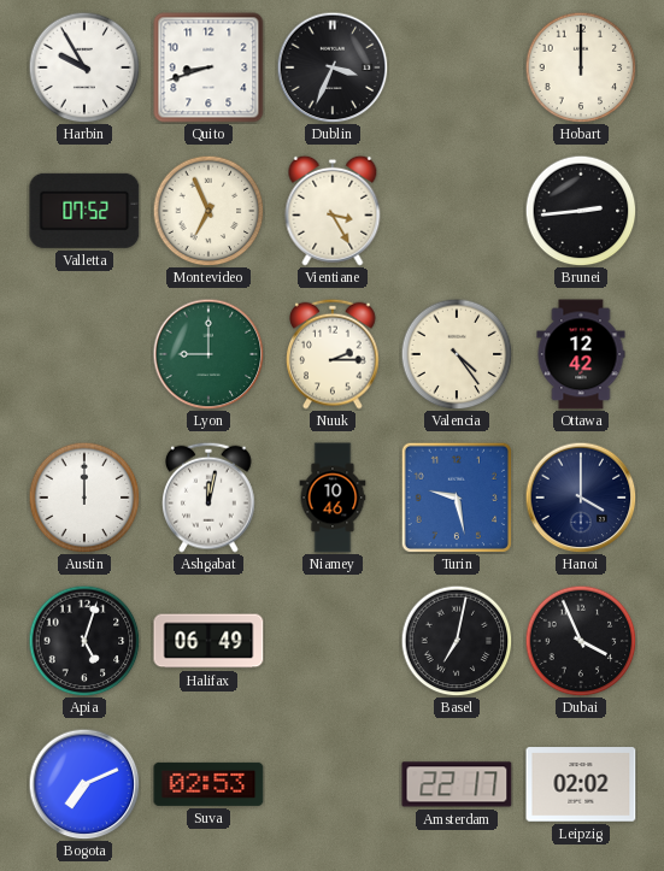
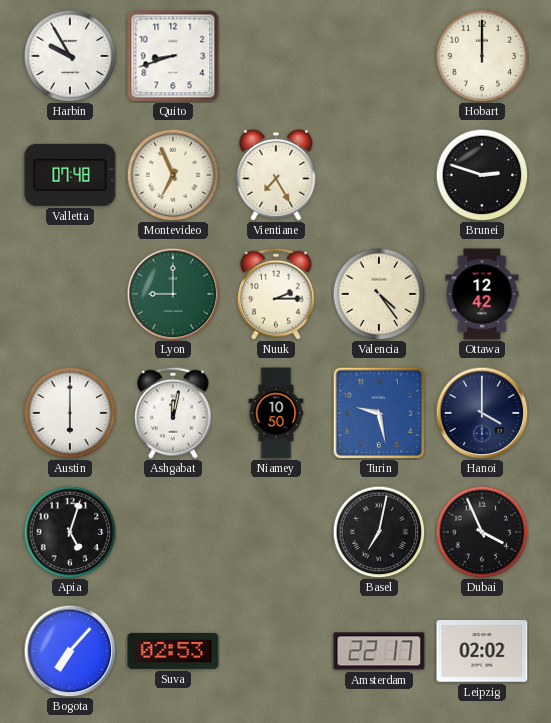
Dublin: 3:34 -> none (333, 67)
Valletta: 07:52 -> 07:48 (70, 175)
Vientiane: 3:25 -> 7:25 (276, 175)
Brunei: 2:44 -> 2:48 (482, 175)
Austin: 12:00 -> 6:00 (70, 413)
Niamey: 10:46 -> 10:50 (276, 413)
Halifax: 06:49 -> none (208, 641)
Bogota: 7:11 -> 7:07 (70, 651)
